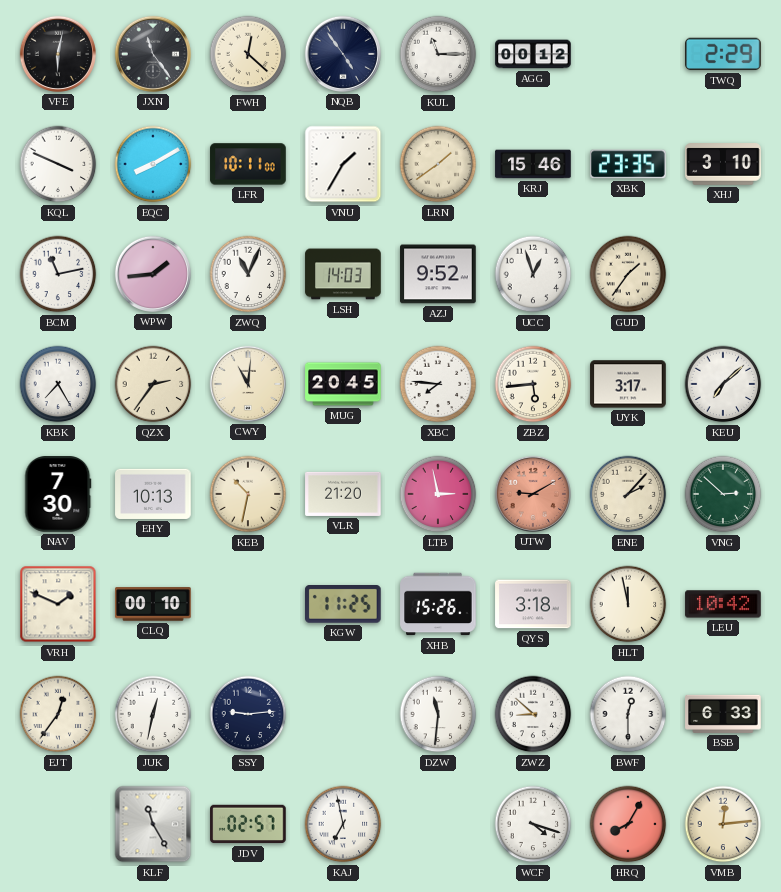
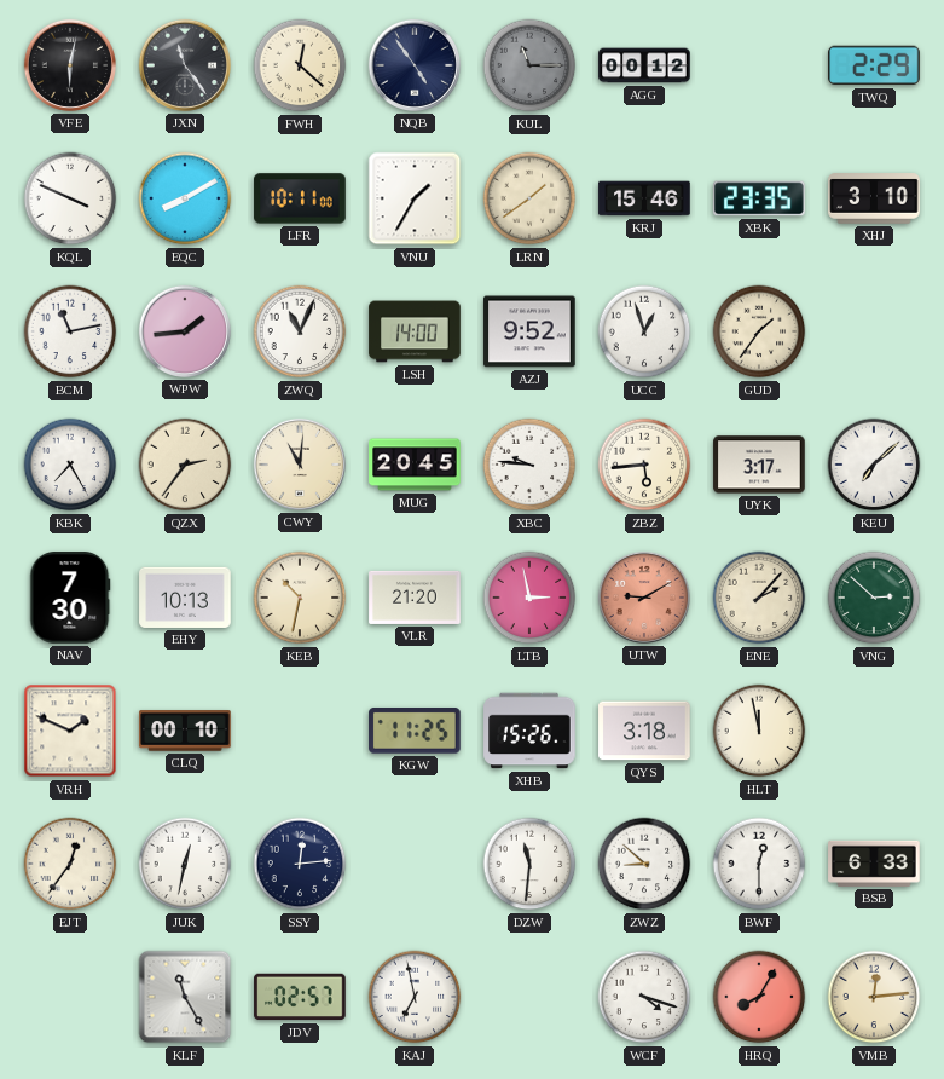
KUL dial: white -> grey (529, 65)
LSH: 14:03 -> 14:00 (415, 331)
XBC: 7:46 -> 9:46 (529, 465)
LEU: 10:42 -> none (723, 604)
SSY: 9:14 -> 12:14 (300, 864)
